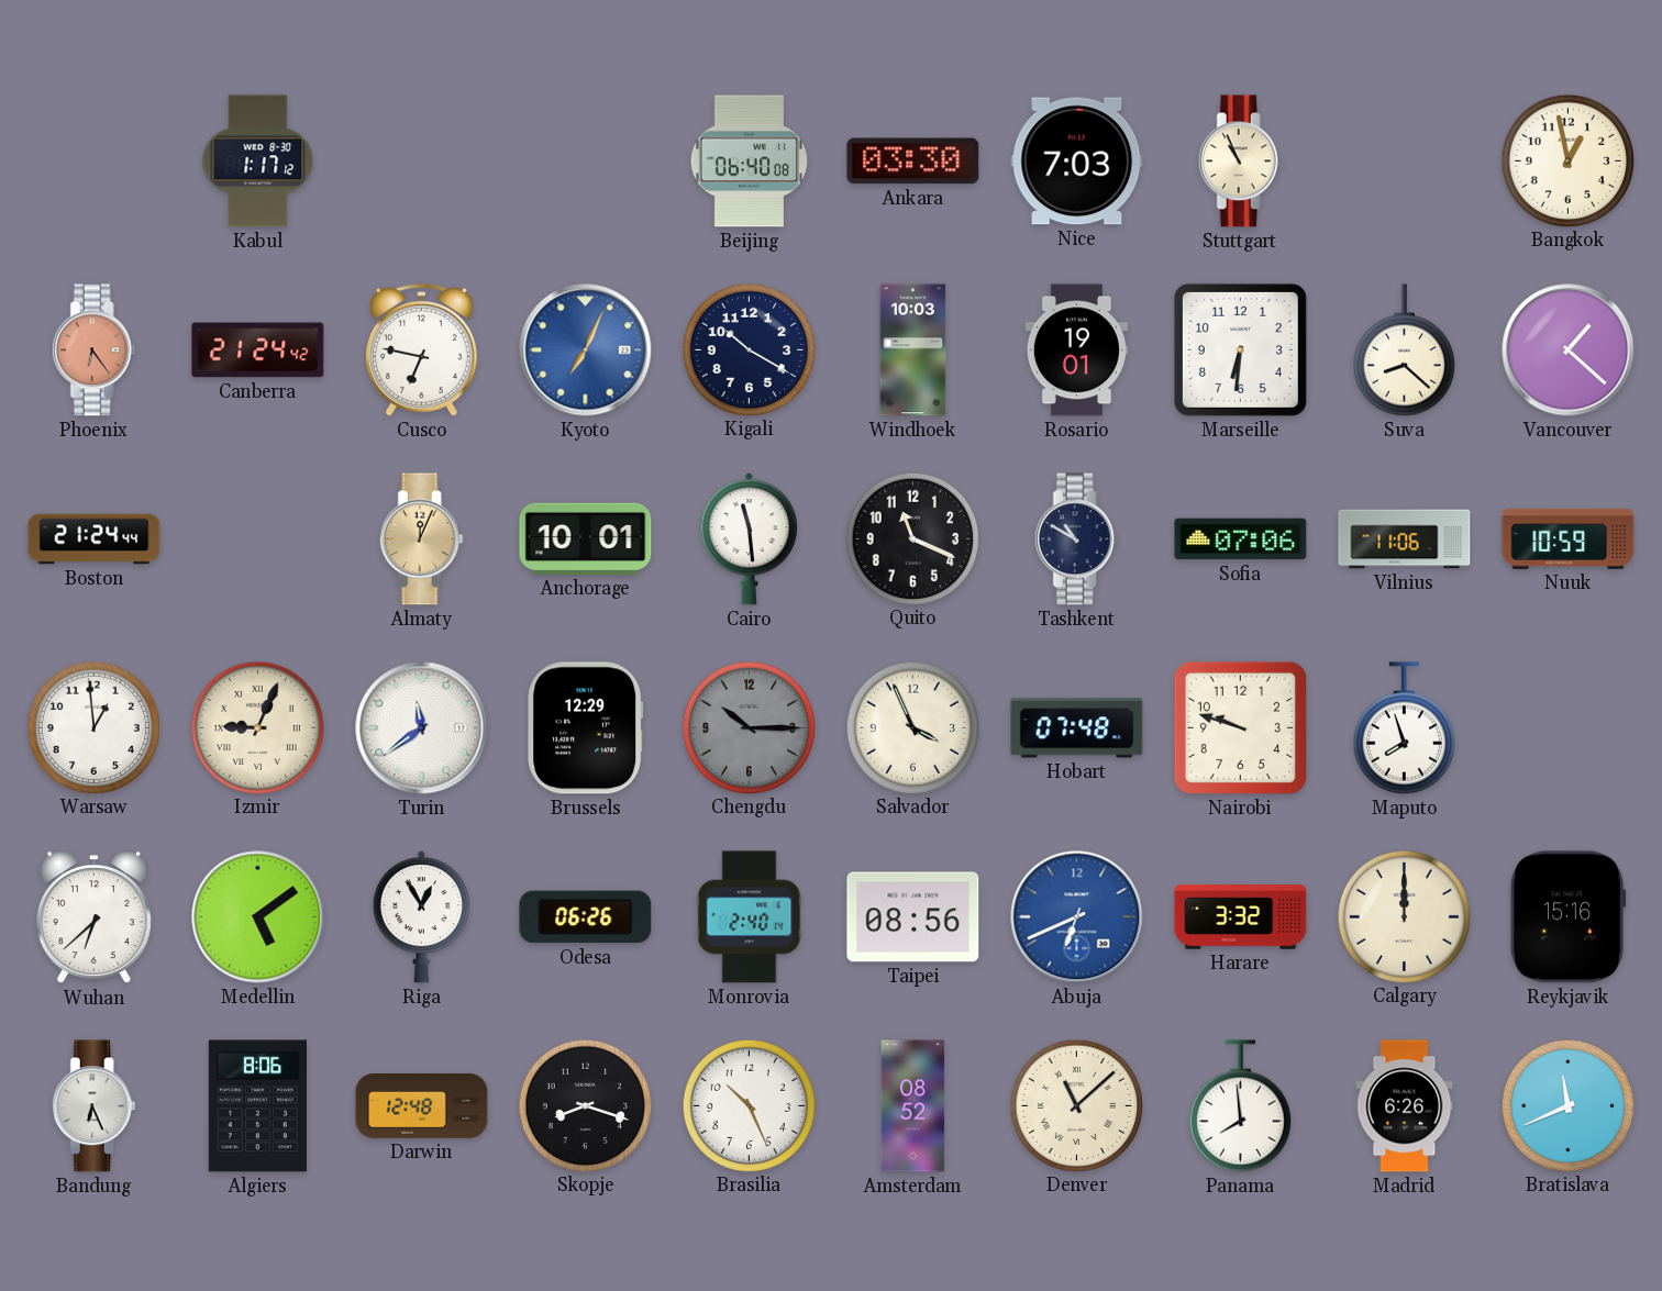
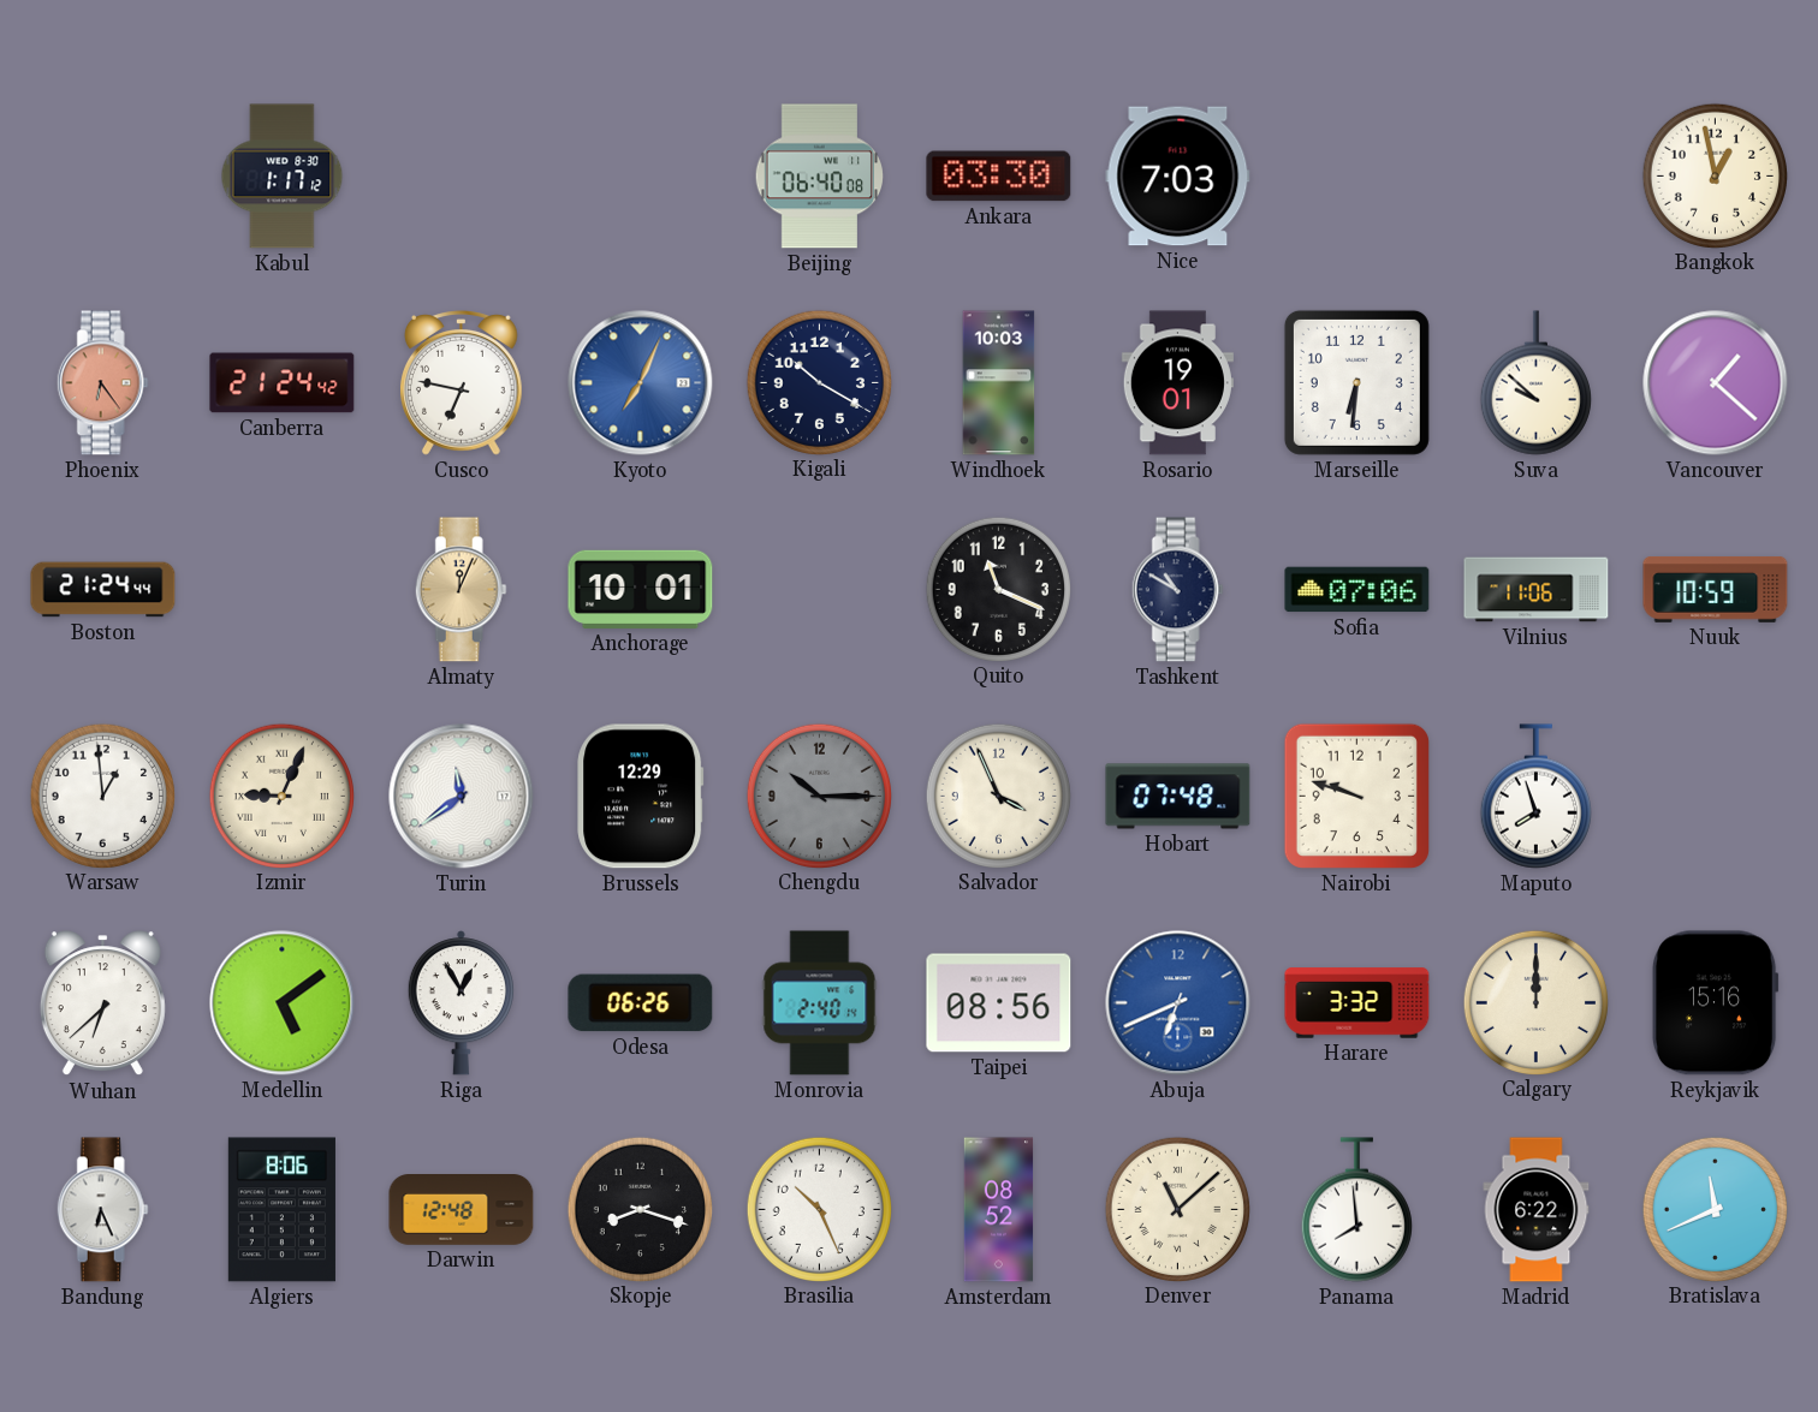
Stuttgart: 10:56 -> none (1240, 162)
Suva: 8:22 -> 9:52 (1535, 383)
Cairo: 11:29 -> none (749, 539)
Madrid: 6:26 -> 6:22 (1537, 1210)
